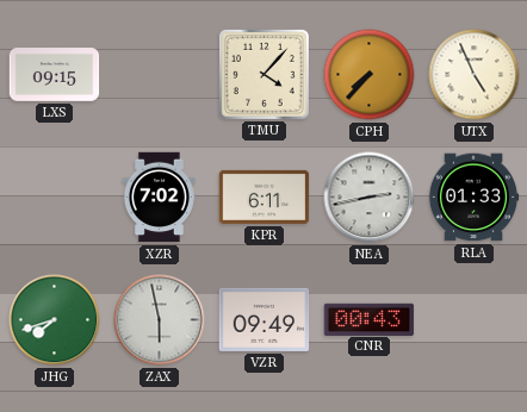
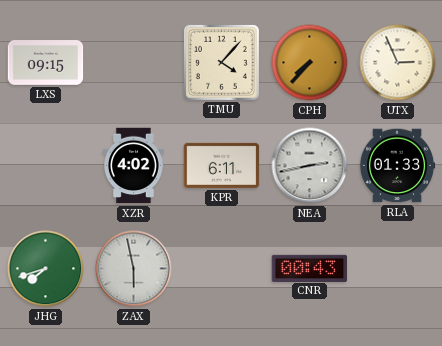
UTX: 4:56 -> 2:56 (398, 63)
XZR: 7:02 -> 4:02 (134, 166)
VZR: 09:49 -> none (265, 319)
